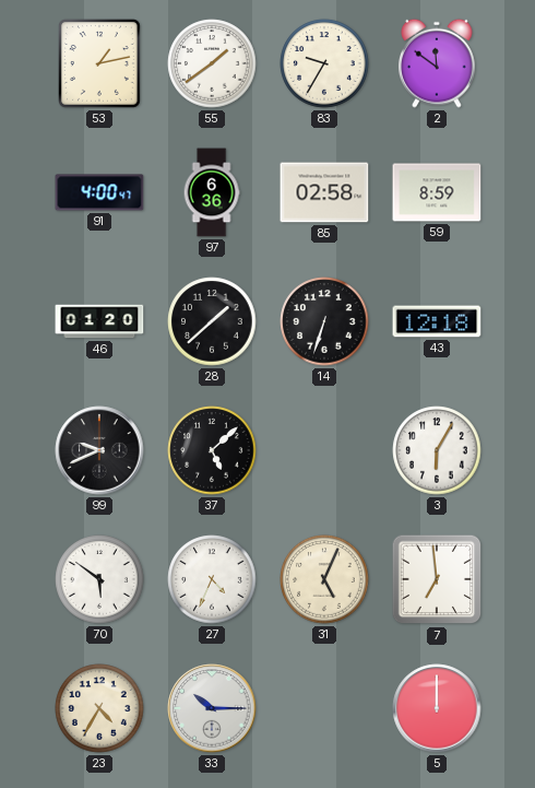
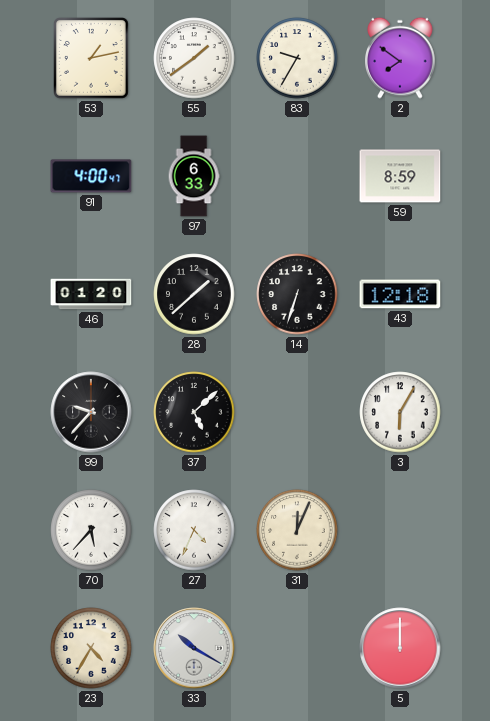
2: 11:51 -> 7:51 (400, 58)
97: 6:36 -> 6:33 (194, 176)
85: 02:58 -> none (324, 192)
99: 9:41 -> 9:37 (91, 412)
70: 5:51 -> 5:37 (91, 530)
31: 5:04 -> 12:04 (297, 530)
7: 6:59 -> none (437, 579)
33: 10:15 -> 10:20 (194, 648)
